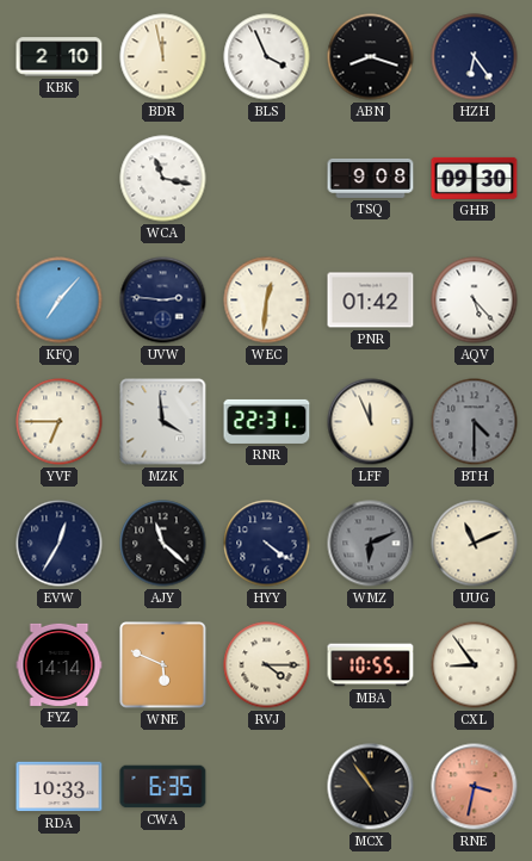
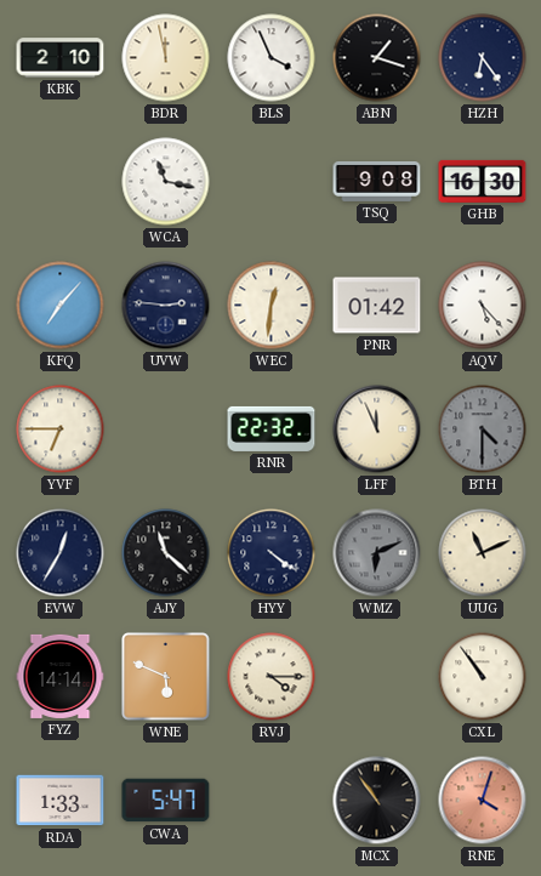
ABN: 8:18 -> 1:18 (377, 58)
GHB: 09:30 -> 16:30 (483, 181)
MZK: 3:59 -> none (163, 422)
RNR: 22:31 -> 22:32 (272, 428)
MBA: 10:55 -> none (371, 665)
CXL: 8:54 -> 10:54 (483, 677)
RDA: 10:33 -> 1:33 (61, 801)
CWA: 6:35 -> 5:47 (166, 801)
RNE: 3:32 -> 4:03 (483, 801)
